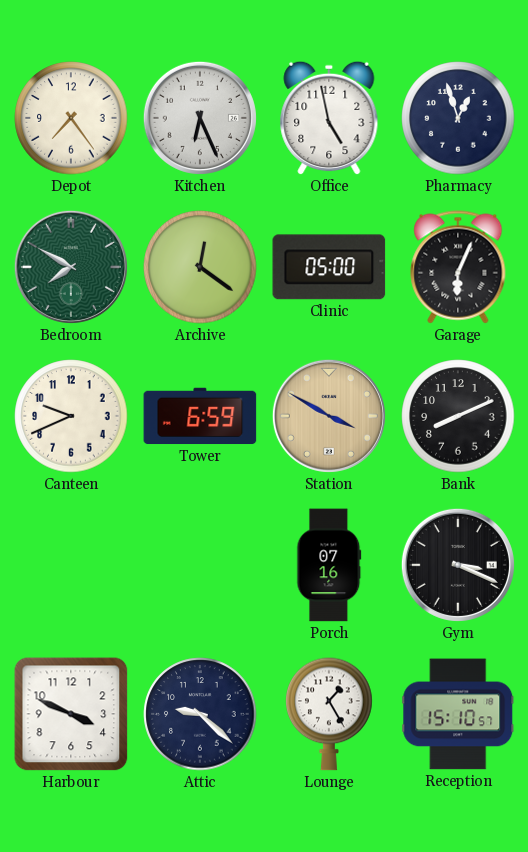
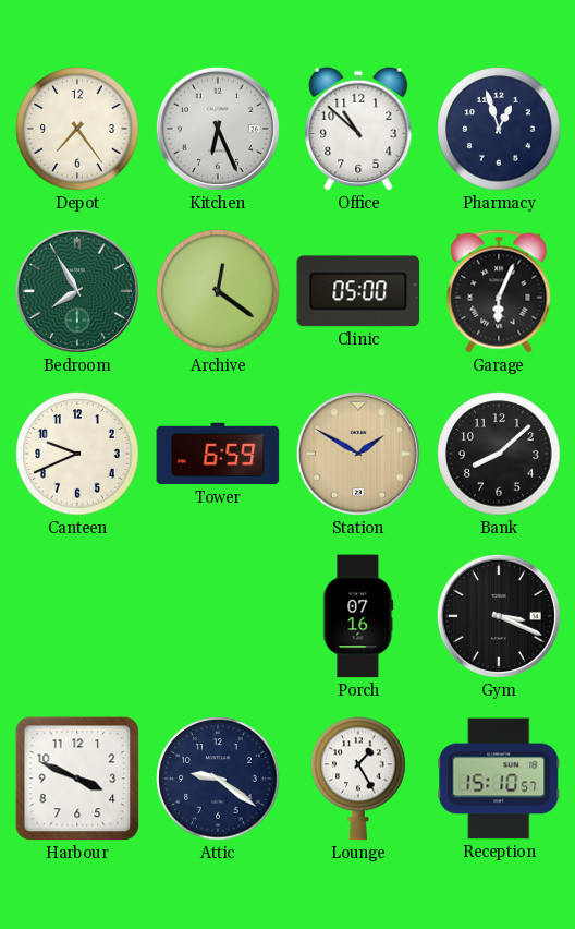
Office: 4:58 -> 10:52 (358, 129)
Bedroom: 7:50 -> 7:55 (77, 291)
Station: 3:50 -> 1:50 (358, 454)
Bank: 8:11 -> 8:08 (499, 454)
Attic: 9:22 -> 9:21 (218, 779)
